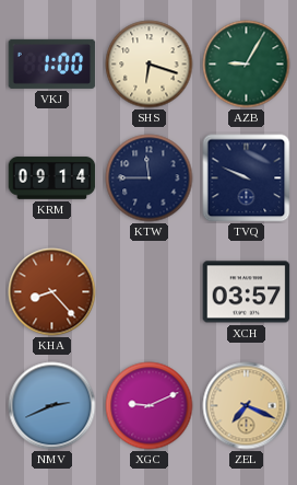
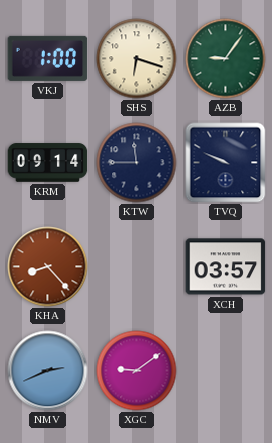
AZB: 9:05 -> 9:06 (226, 59)
XGC: 9:11 -> 9:09 (137, 371)
ZEL: 7:19 -> none (247, 406)
